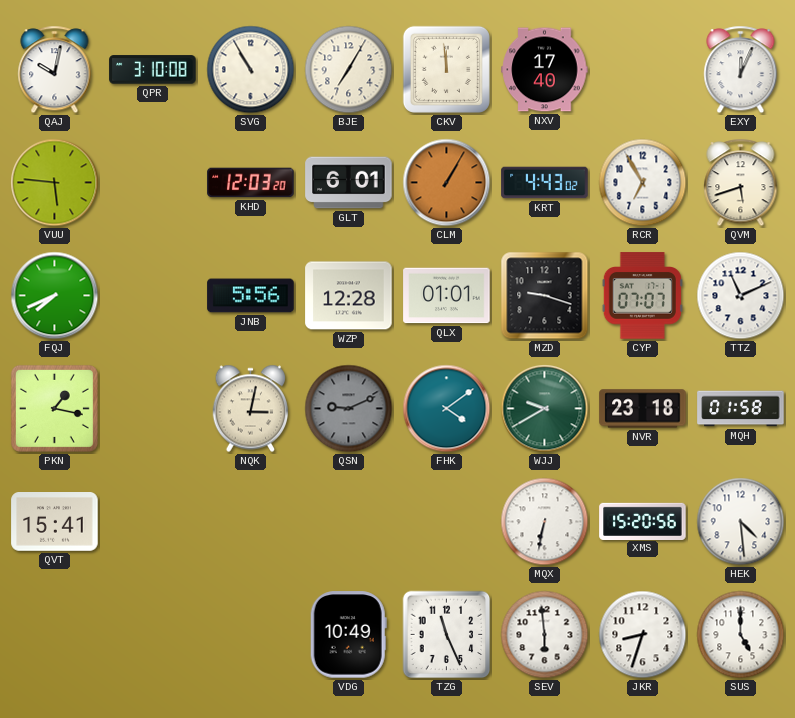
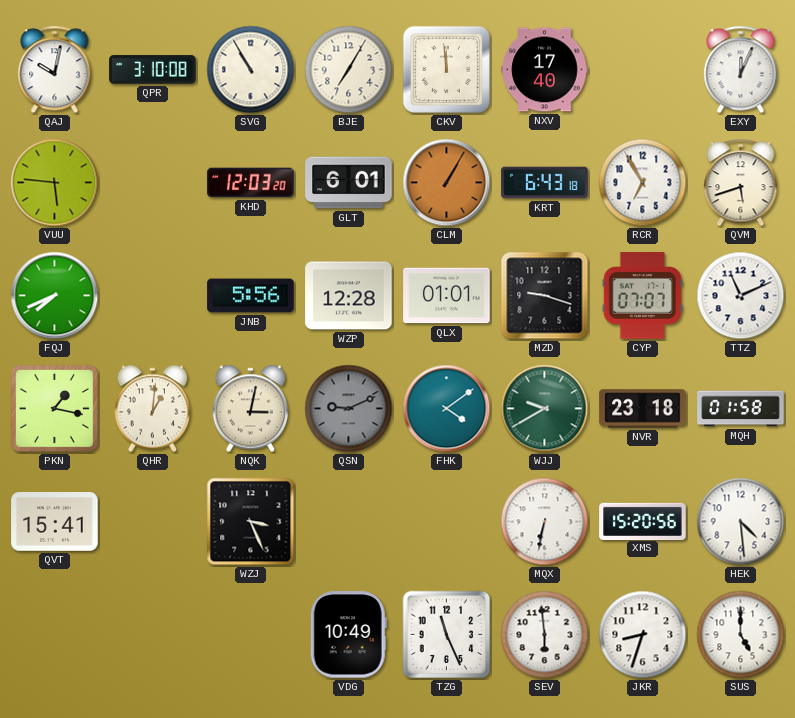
KRT: 4:43 -> 6:43 (545, 183)
QHR: none -> 1:01 (153, 409)
WZJ: none -> 3:26 (251, 522)
